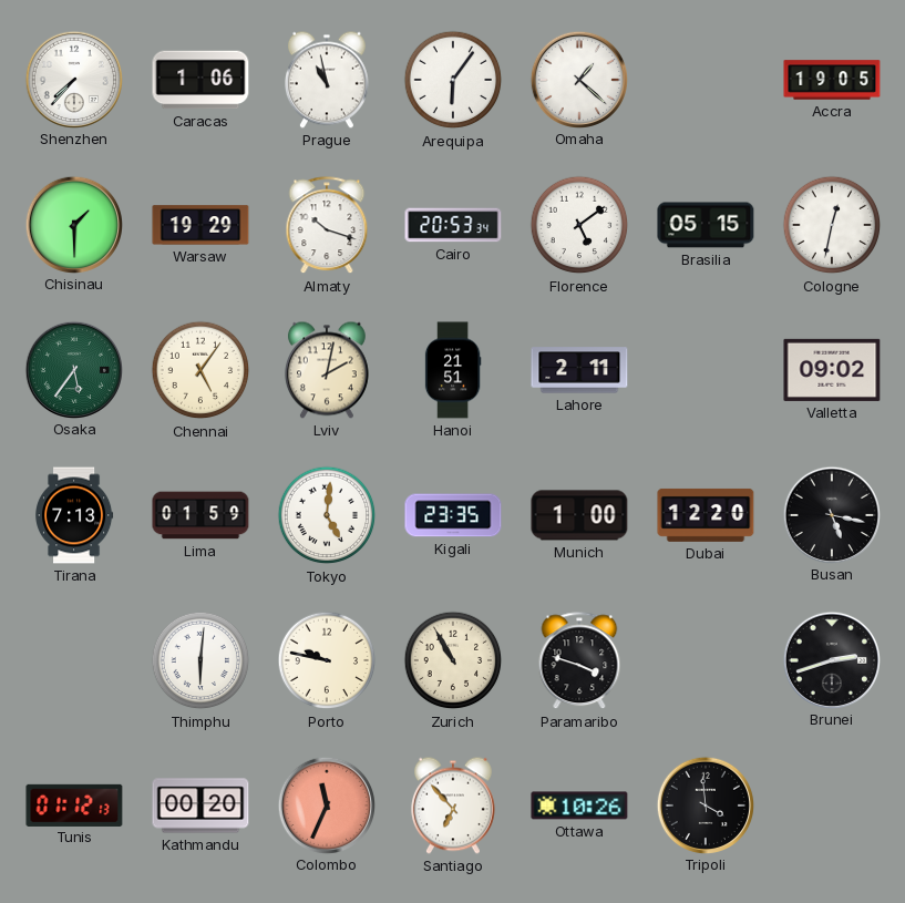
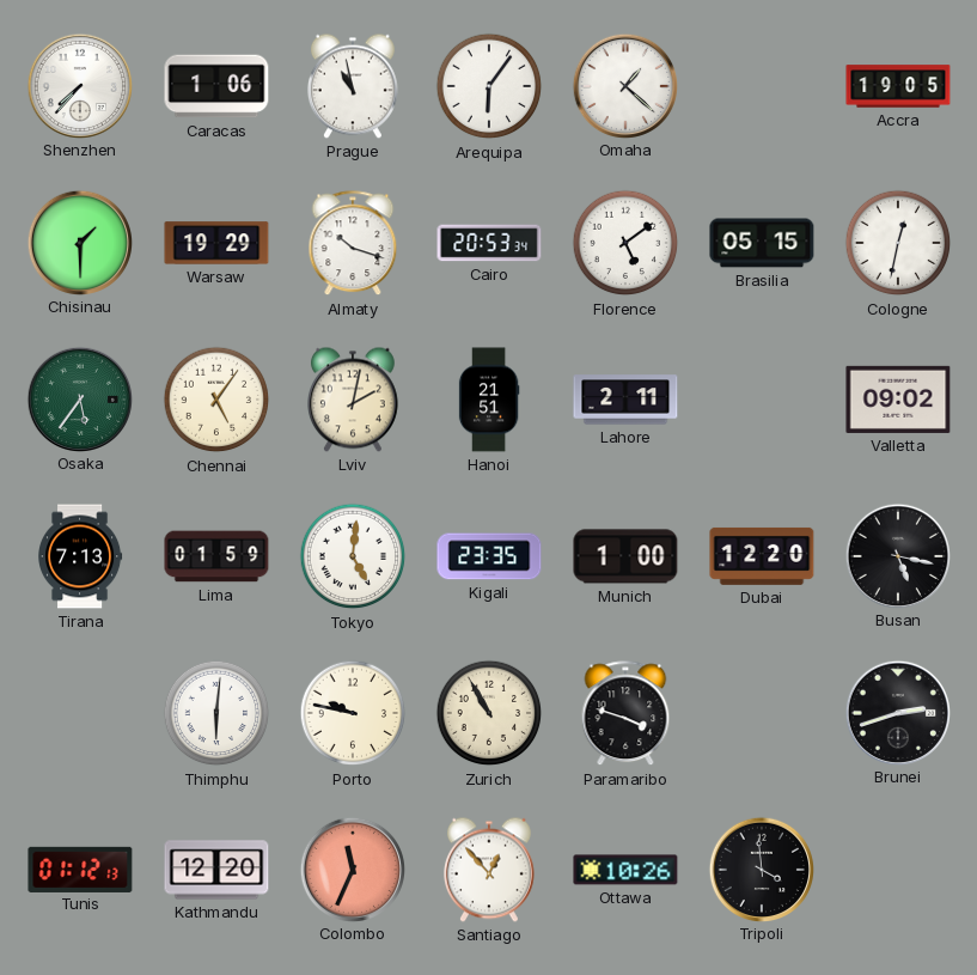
Kathmandu: 00:20 -> 12:20 (216, 870)
Santiago: 6:53 -> 12:53 (489, 870)
